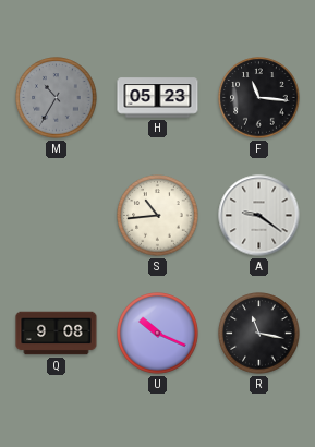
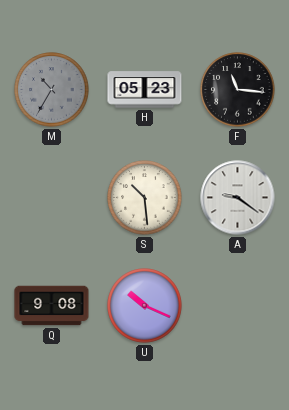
S: 10:44 -> 10:29 (145, 198)
R: 11:17 -> none (259, 334)
